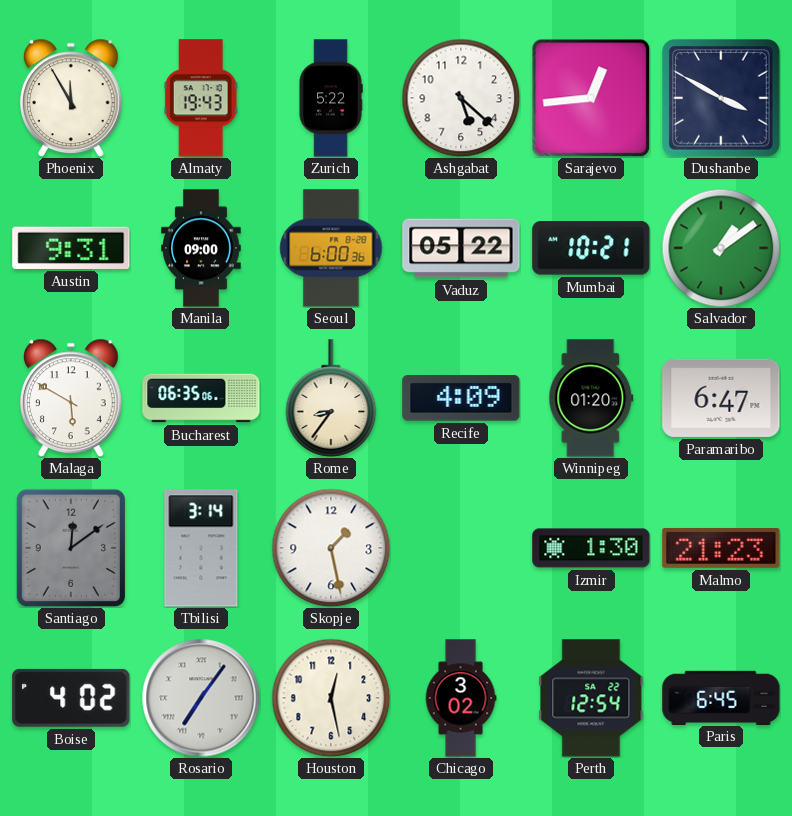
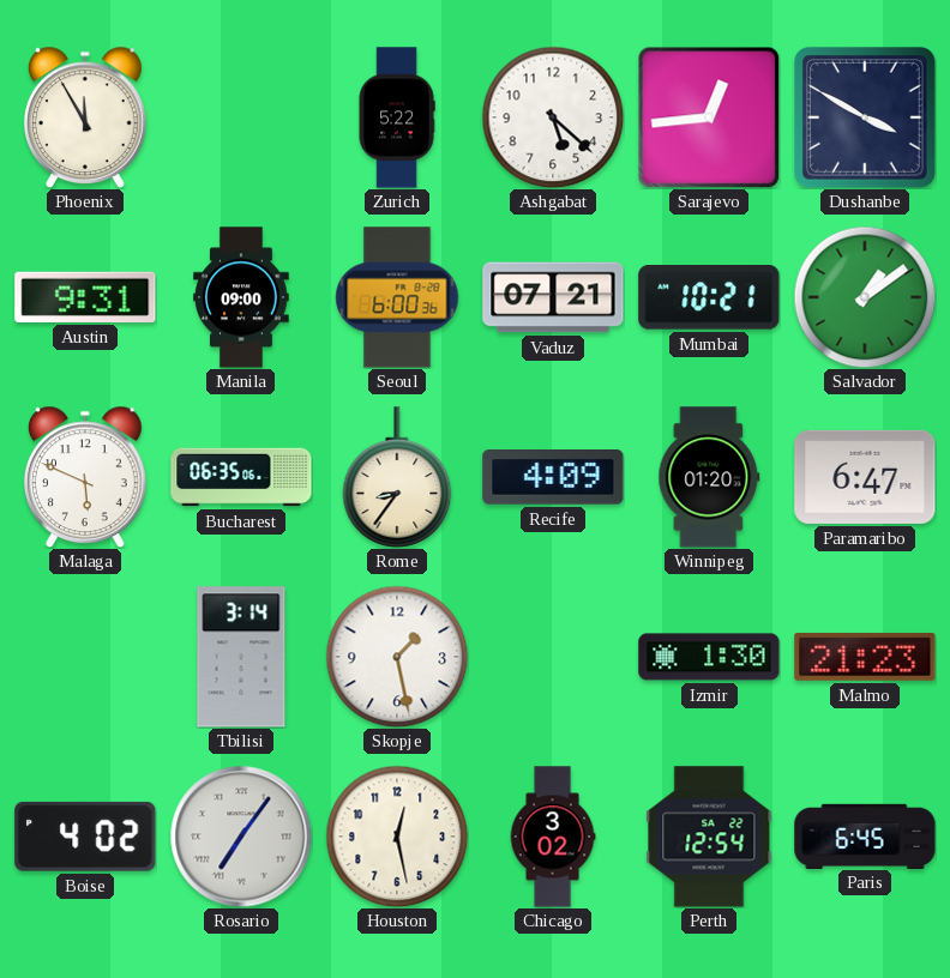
Almaty: 19:43 -> none (201, 98)
Vaduz: 05:22 -> 07:21 (553, 297)
Malaga: 5:50 -> 5:49 (86, 477)
Santiago: 12:09 -> none (70, 547)
